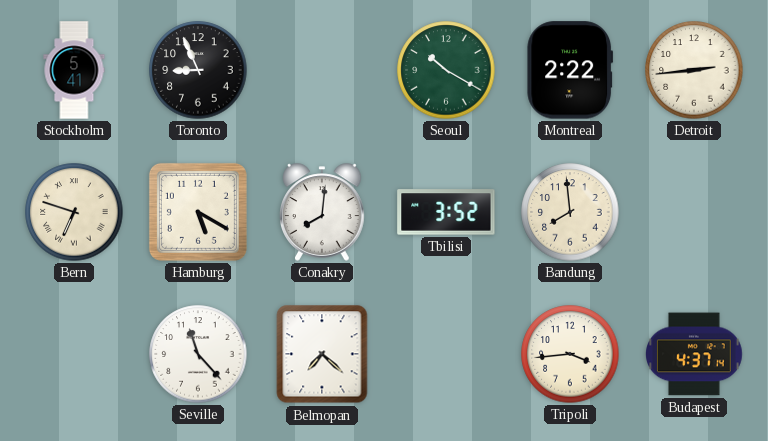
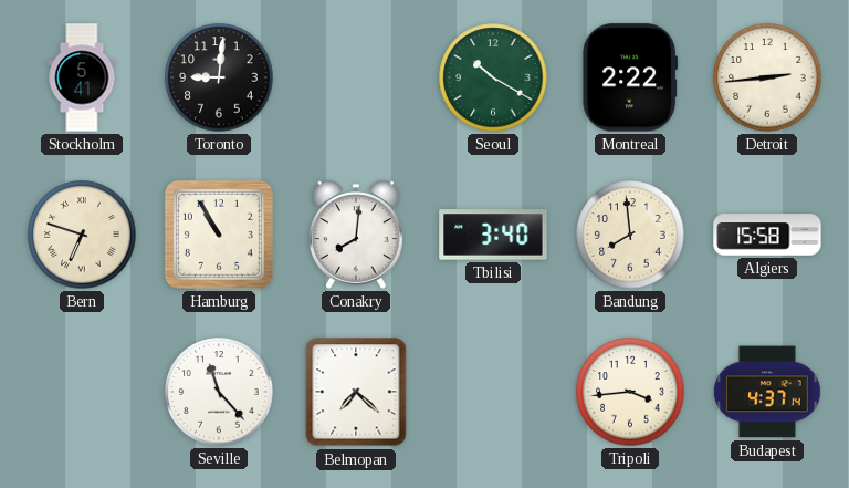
Toronto: 8:56 -> 9:01 (219, 77)
Hamburg: 5:20 -> 10:55 (219, 235)
Tbilisi: 3:52 -> 3:40 (493, 235)
Algiers: none -> 15:58 (767, 235)
